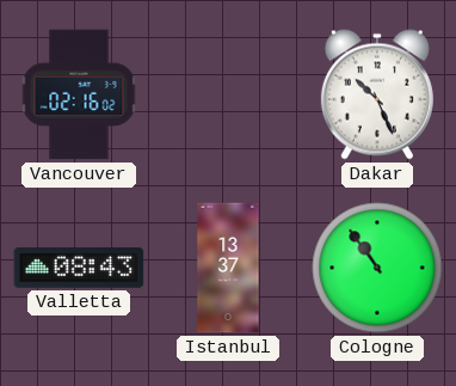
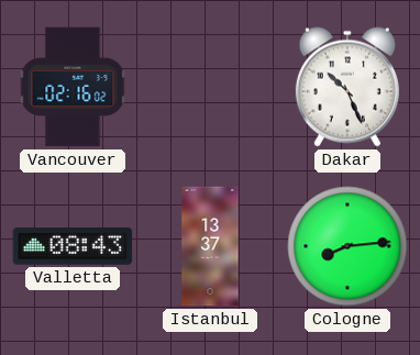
Cologne: 10:54 -> 8:14 (347, 246)
